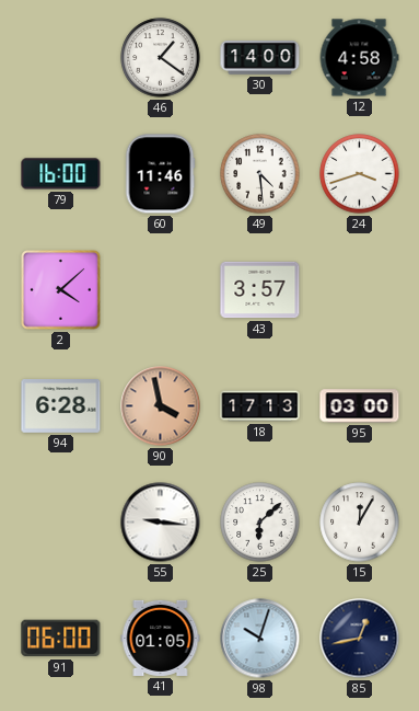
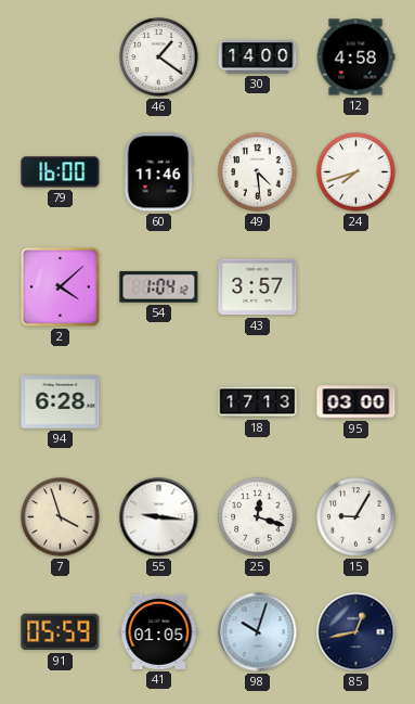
24: 3:42 -> 7:42 (356, 172)
54: none -> 1:04 (159, 287)
90: 3:58 -> none (161, 406)
7: none -> 3:57 (61, 517)
25: 6:08 -> 12:18 (258, 517)
15: 12:05 -> 9:05 (356, 517)
91: 06:00 -> 05:59 (61, 632)
